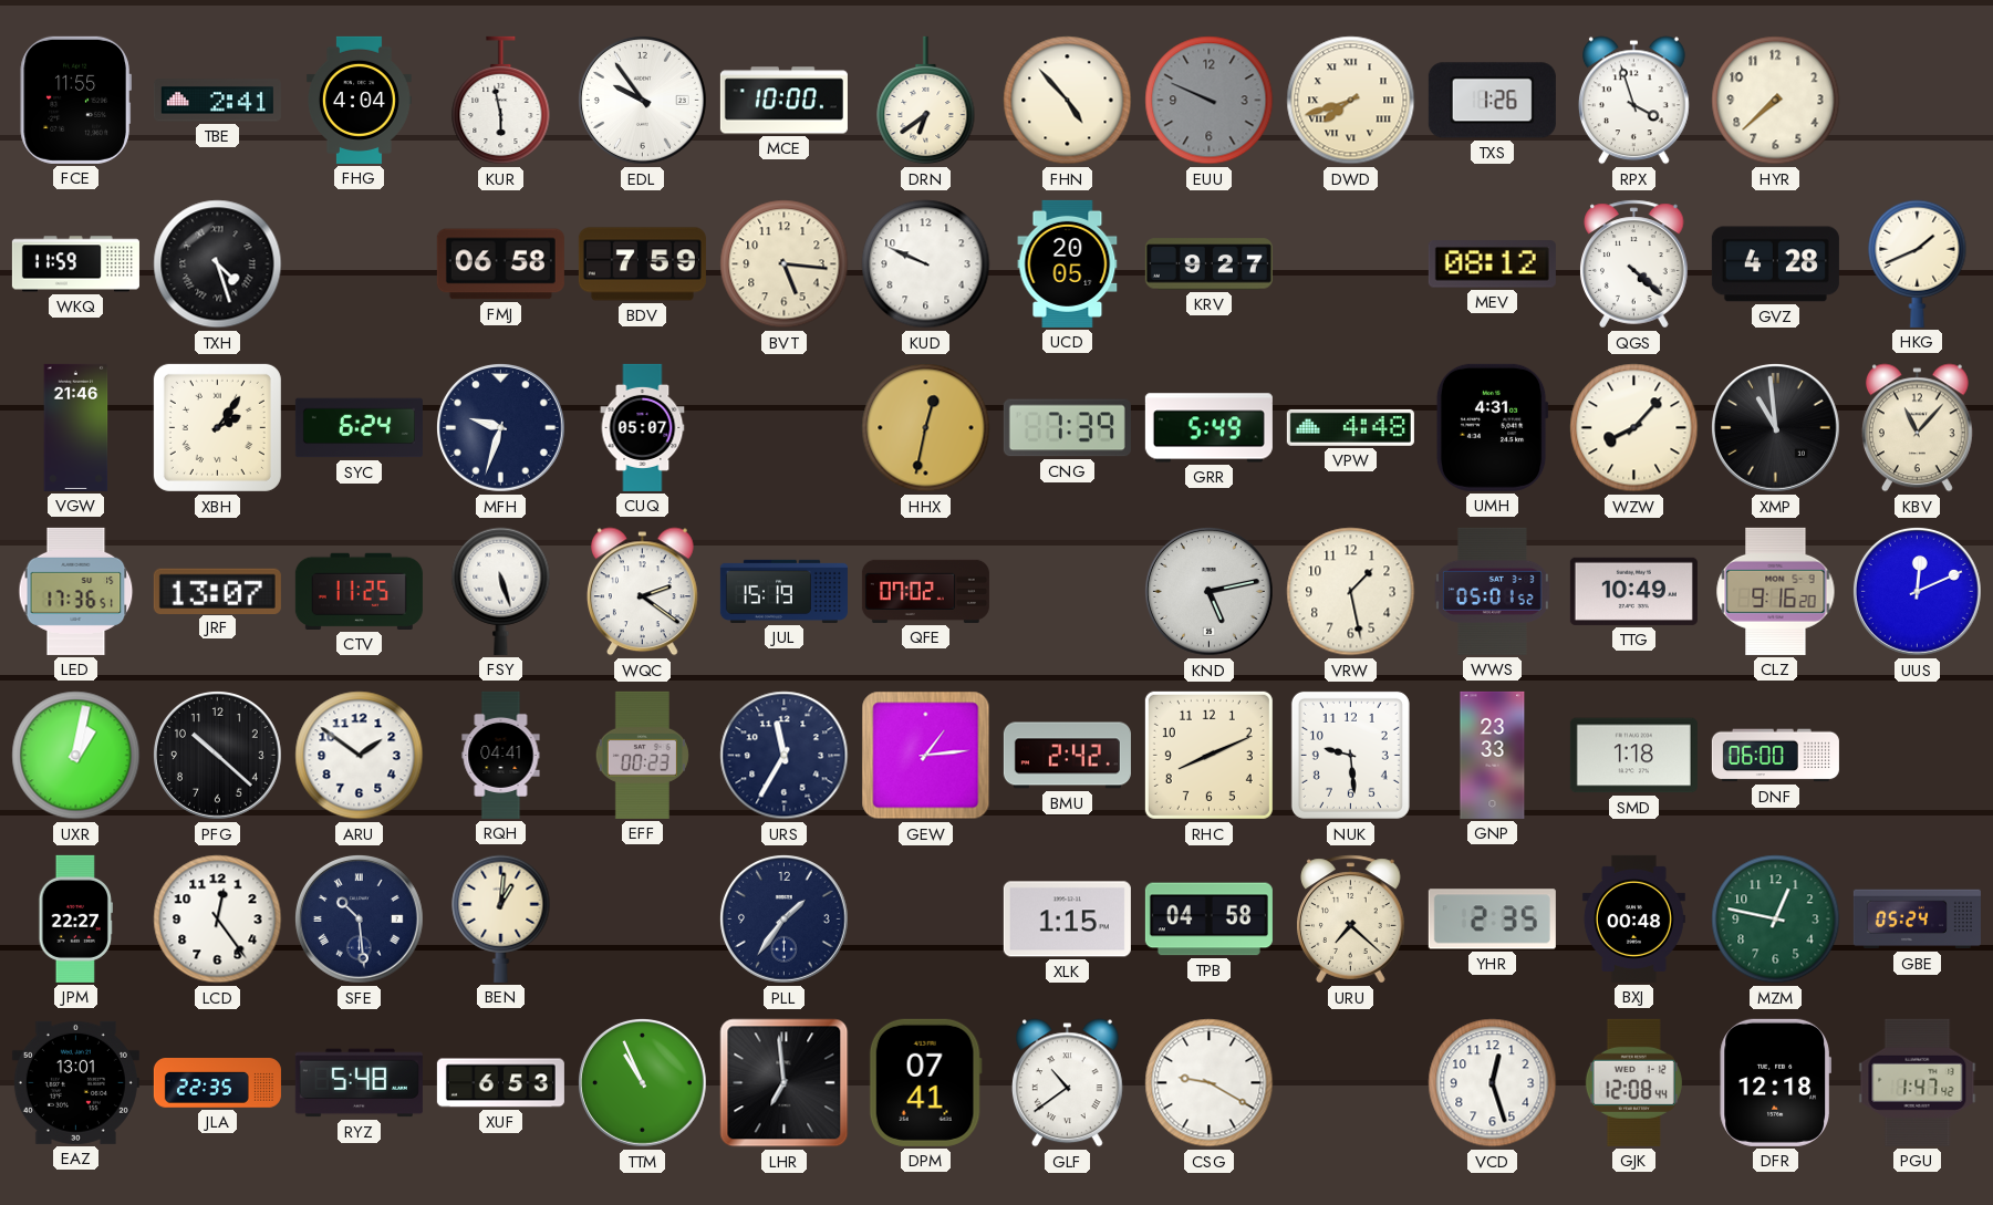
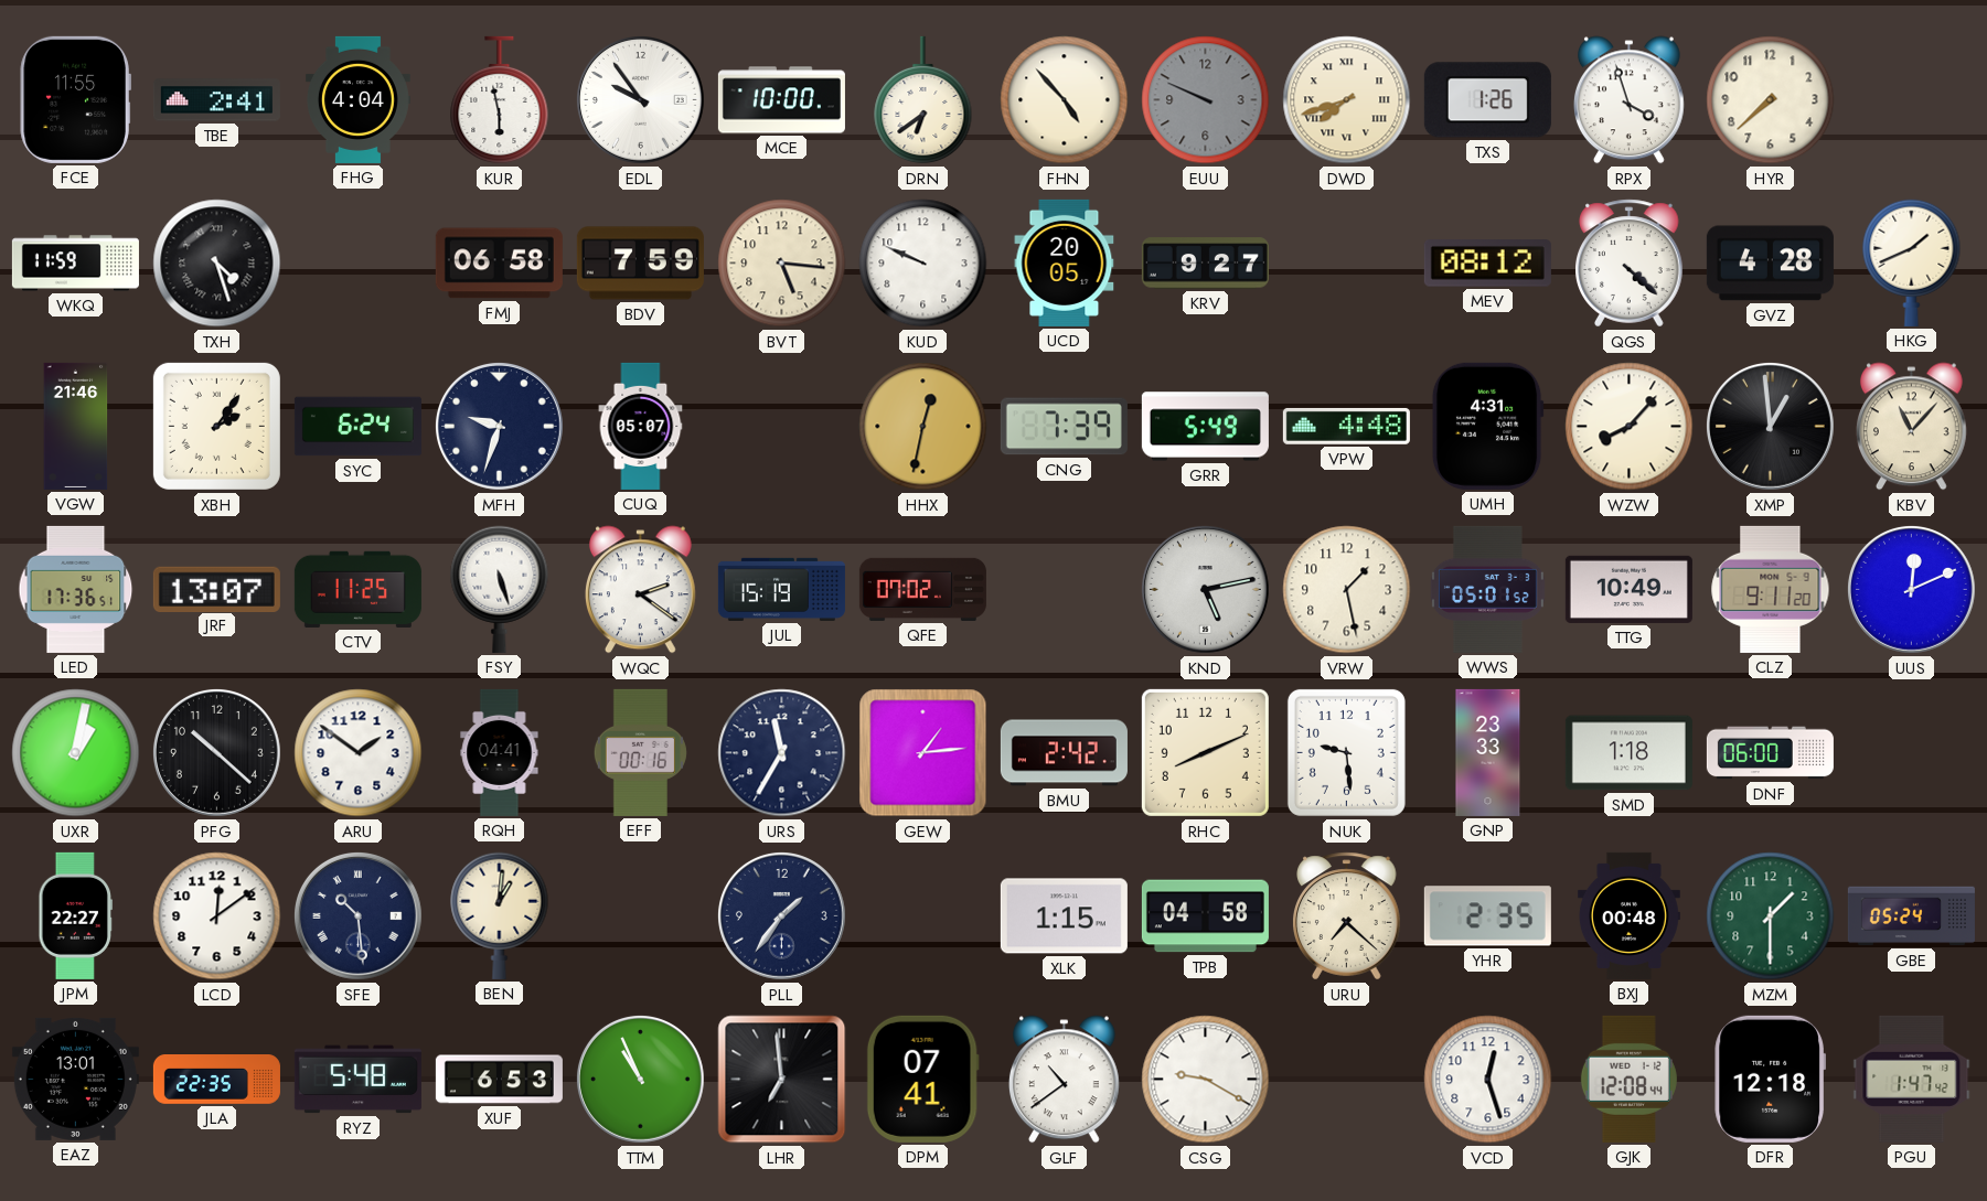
XMP: 10:59 -> 12:59 (1770, 426)
CLZ: 9:16 -> 9:11 (1771, 589)
EFF: 00:23 -> 00:16 (640, 752)
LCD: 12:24 -> 12:09 (217, 916)
MZM: 12:47 -> 1:30 (1771, 916)
